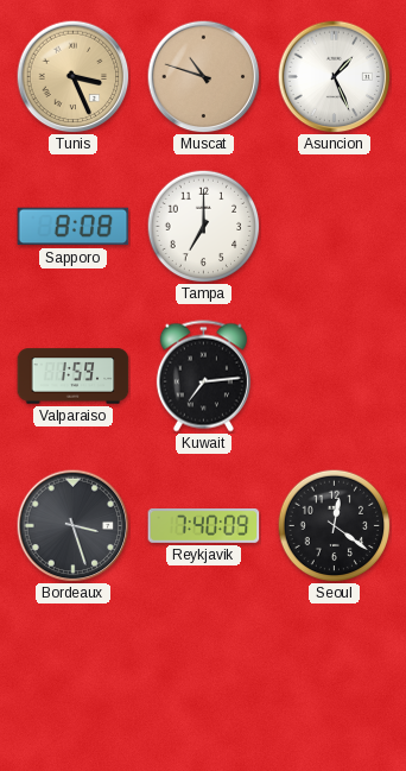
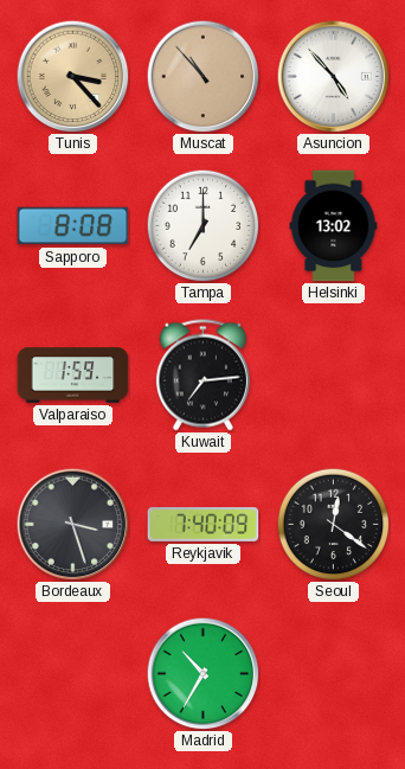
Tunis: 3:26 -> 3:23 (72, 76)
Muscat: 10:48 -> 10:53 (202, 76)
Asuncion: 1:26 -> 4:53 (333, 76)
Helsinki: none -> 13:02 (334, 226)
Madrid: none -> 10:35 (202, 673)
